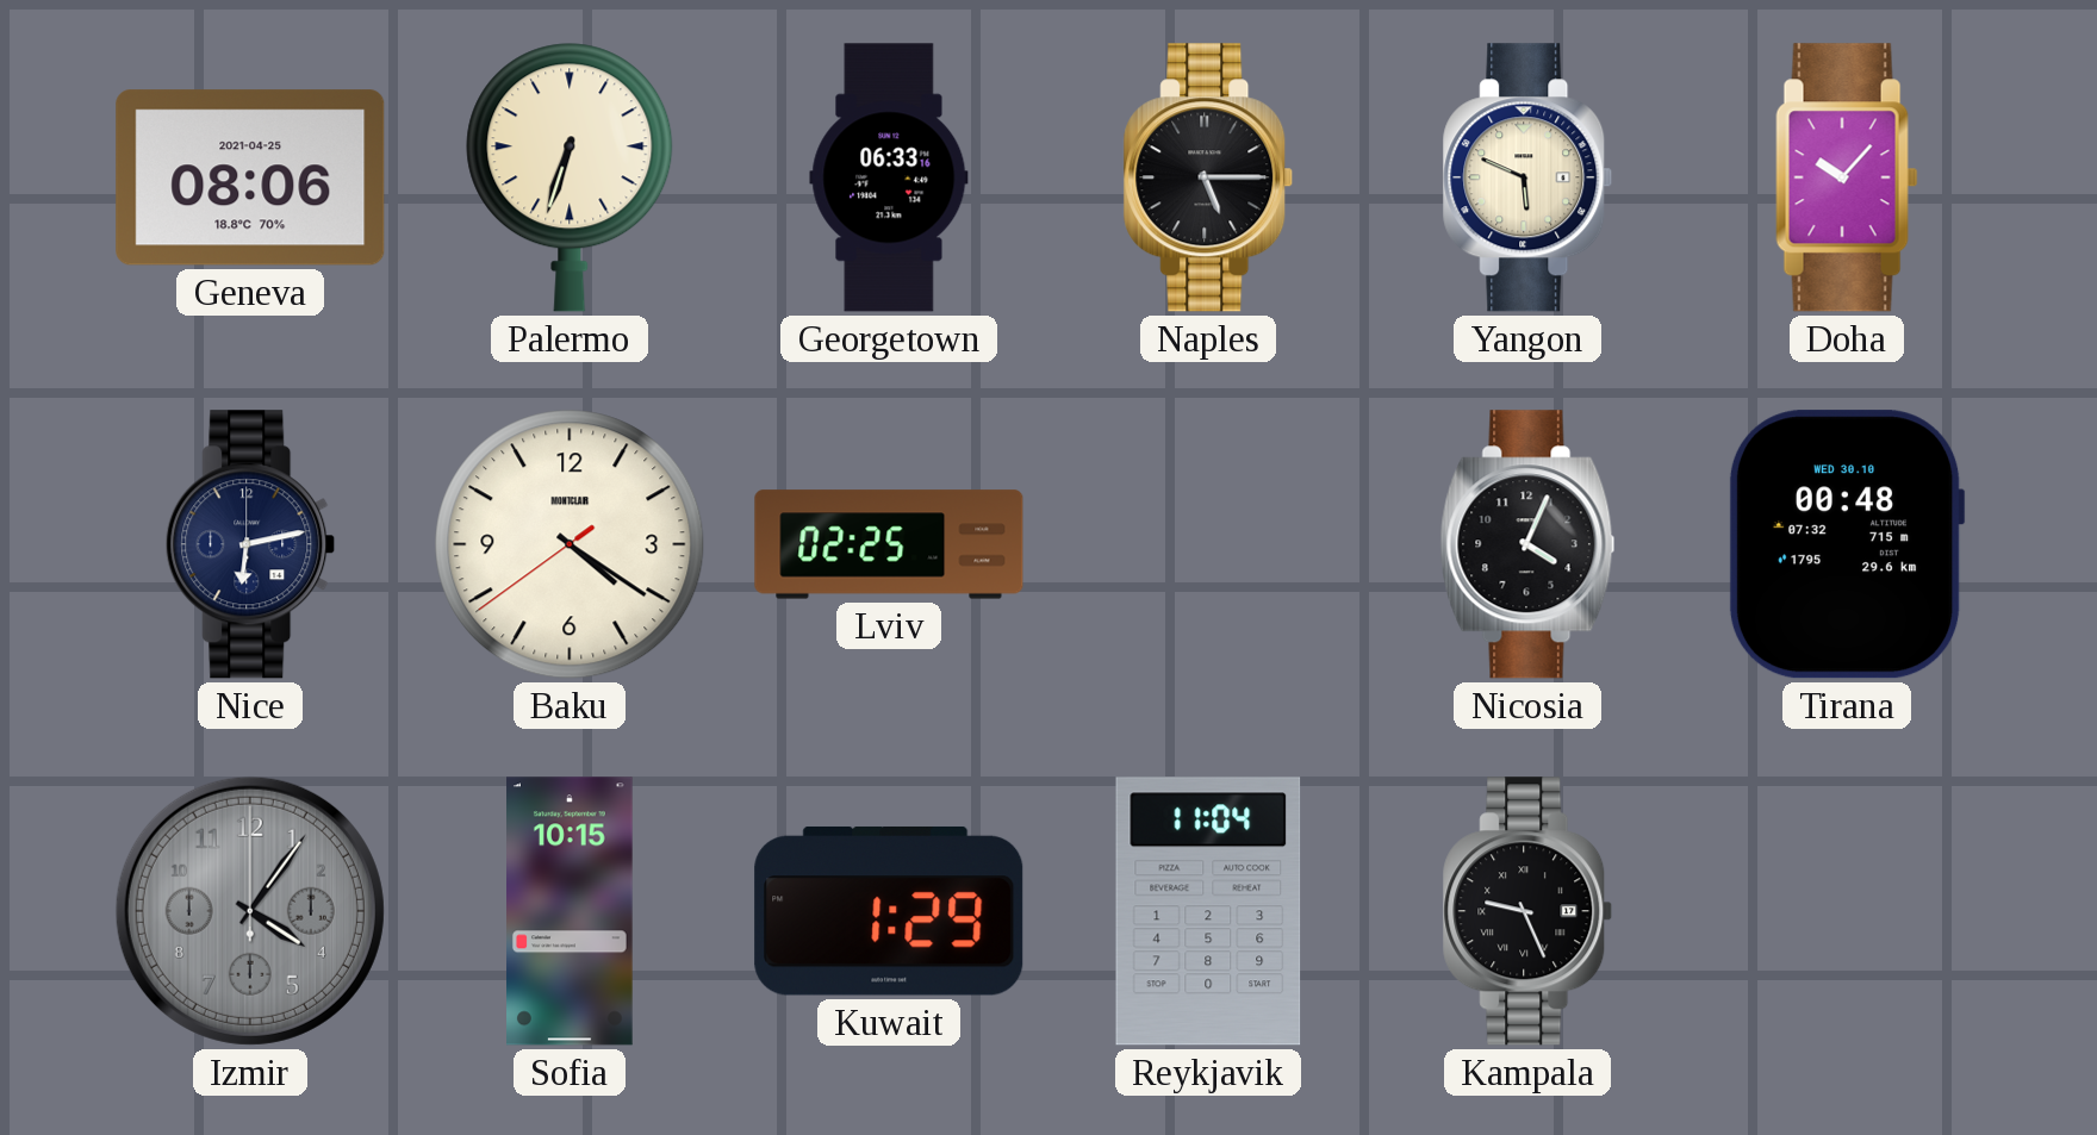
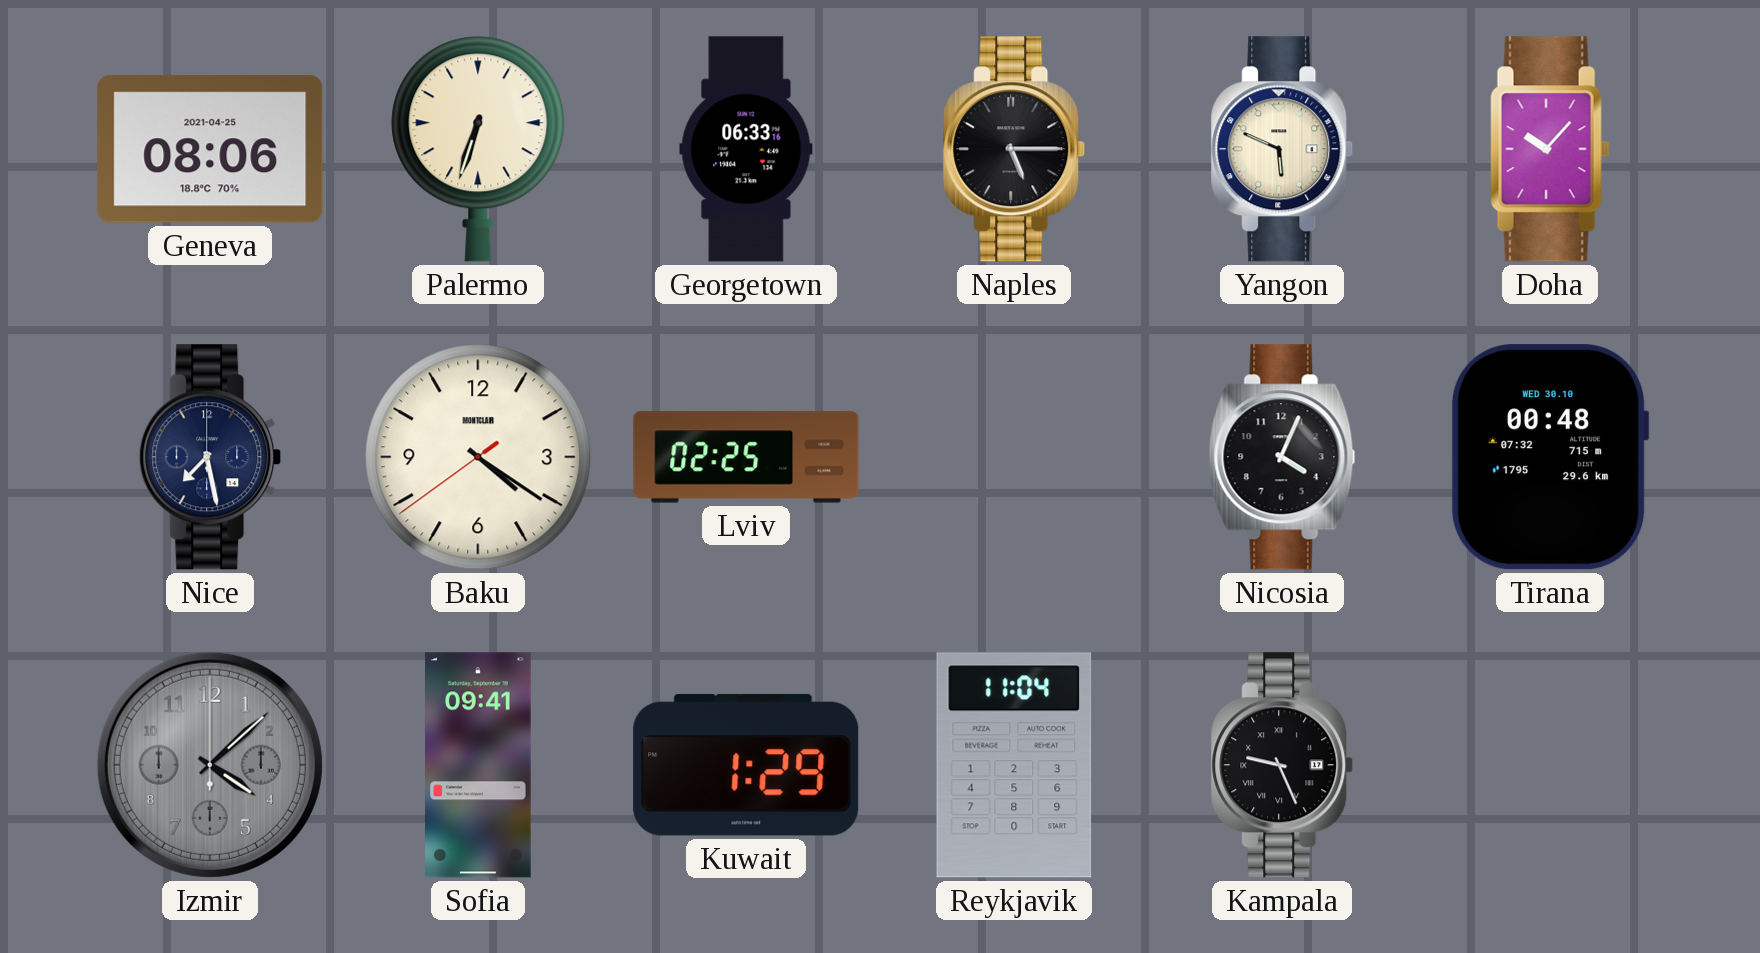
Nice: 6:13 -> 7:28 (210, 457)
Izmir: 4:06 -> 4:08 (210, 765)
Sofia: 10:15 -> 09:41 (479, 765)
